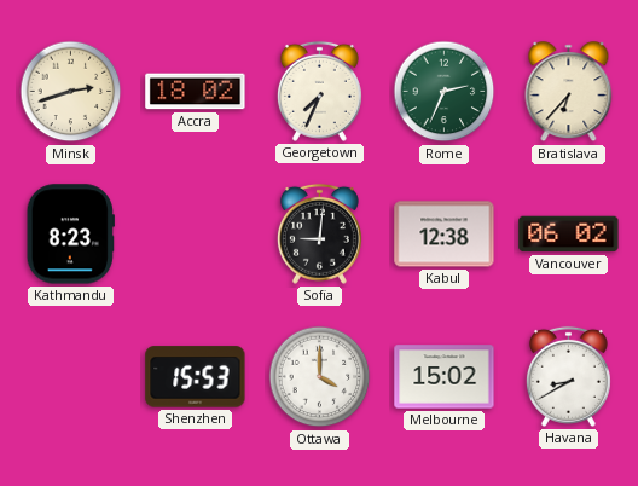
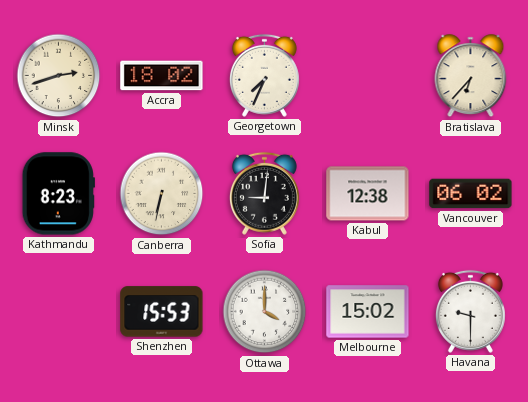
Rome: 2:34 -> none (445, 92)
Canberra: none -> 6:32 (162, 194)
Havana: 8:40 -> 9:30 (470, 311)
